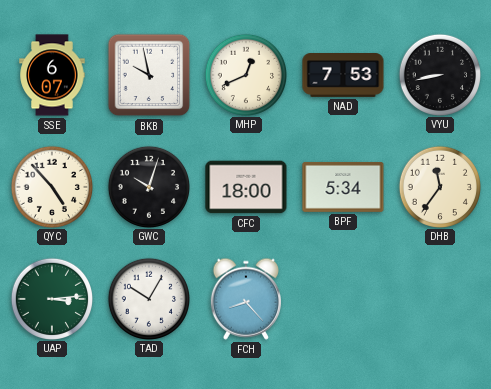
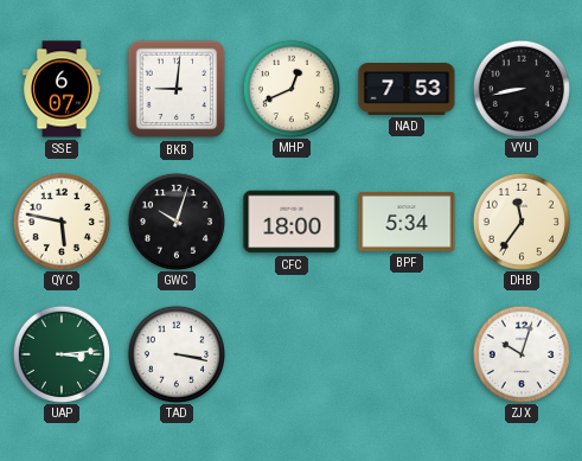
BKB: 9:58 -> 9:01 (177, 89)
QYC: 4:53 -> 5:47 (60, 220)
TAD: 10:05 -> 3:17 (175, 353)
FCH: 8:23 -> none (246, 299)
ZJX: none -> 10:03 (520, 353)
